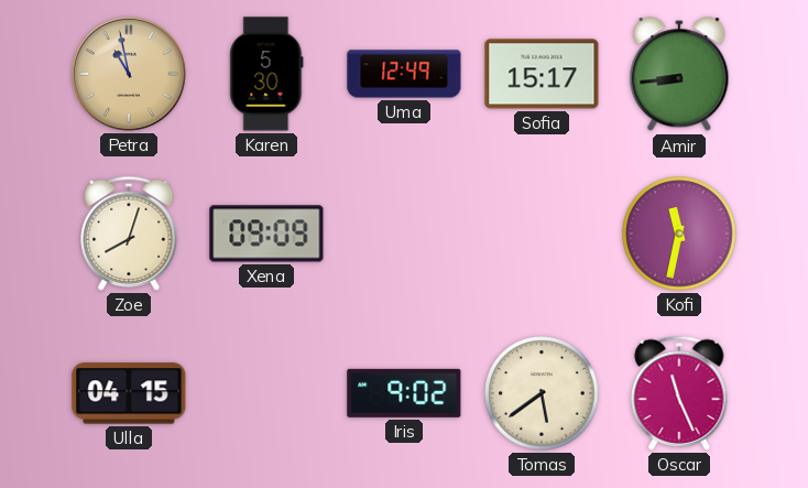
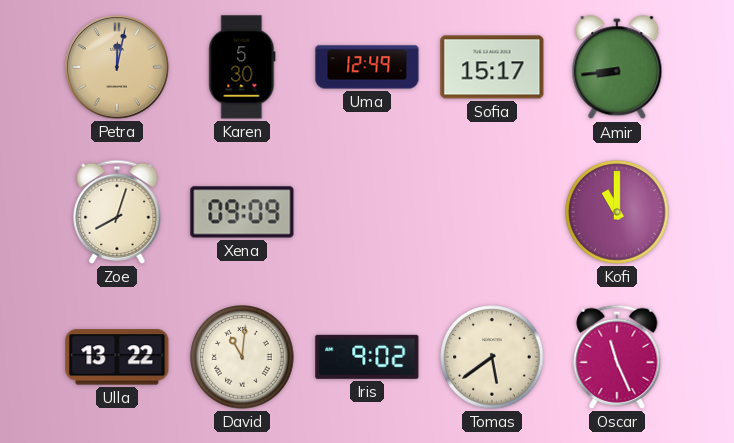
Petra: 10:58 -> 12:02 (117, 67)
Kofi: 11:32 -> 11:00 (617, 212)
Ulla: 04:15 -> 13:22 (117, 357)
David: none -> 11:01 (242, 357)
